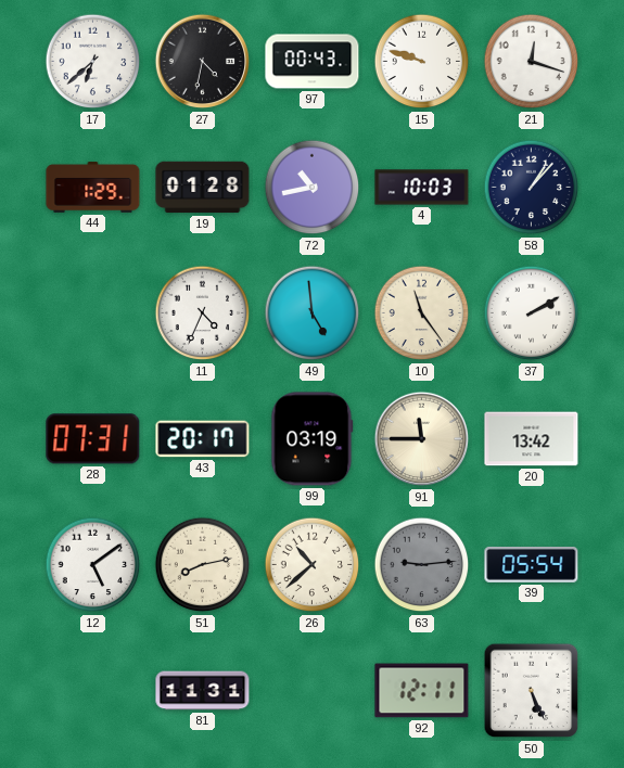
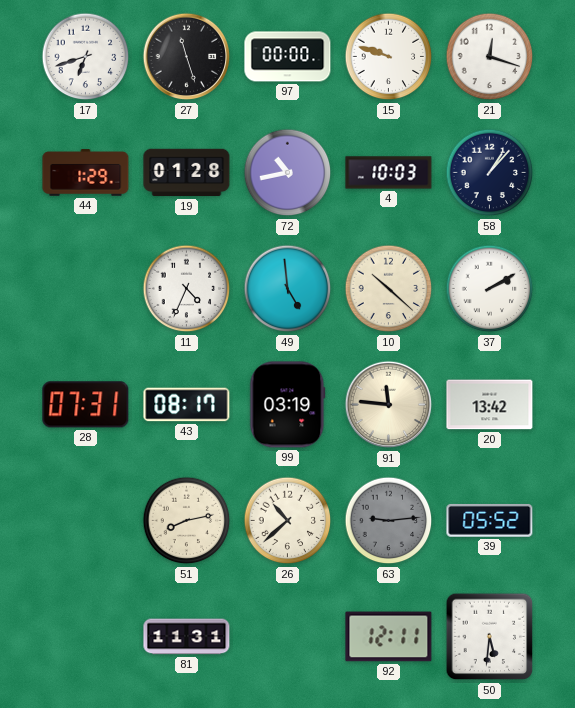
17: 6:38 -> 6:42 (86, 57)
27: 4:32 -> 11:27 (187, 57)
97: 00:43 -> 00:00 (288, 57)
10: 11:24 -> 10:22 (389, 289)
43: 20:17 -> 08:17 (187, 405)
91: 11:45 -> 11:46 (389, 405)
12: 5:09 -> none (93, 565)
39: 05:54 -> 05:52 (490, 520)
50: 5:26 -> 5:31 (490, 637)
